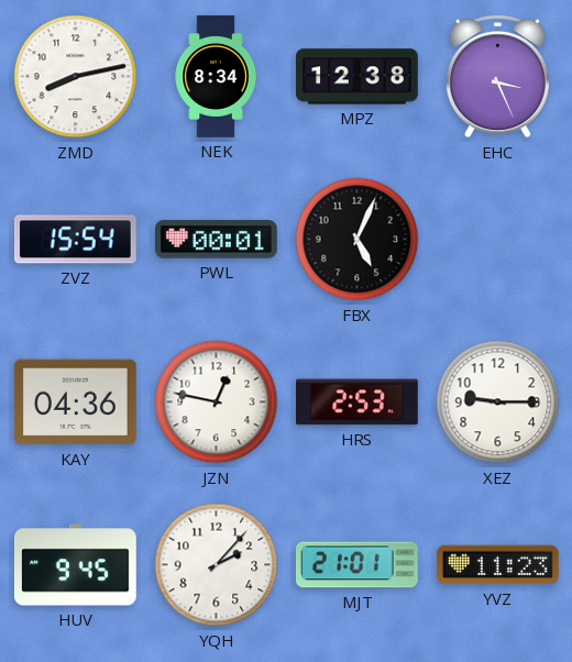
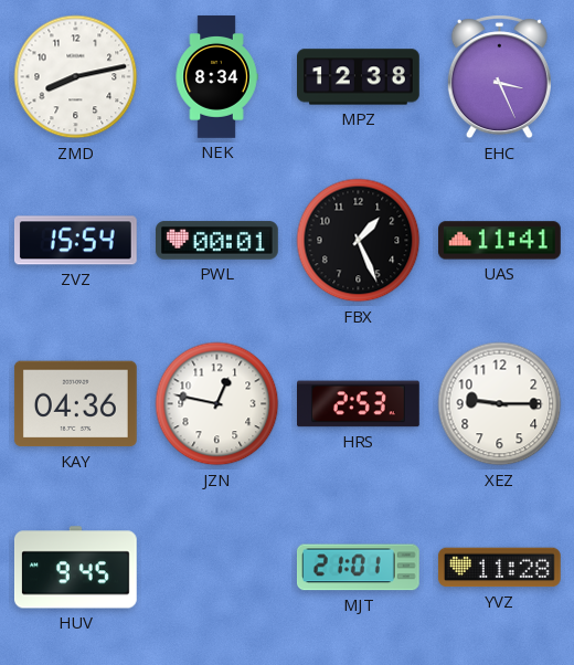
FBX: 5:04 -> 1:26 (359, 241)
UAS: none -> 11:41 (500, 241)
YQH: 2:07 -> none (217, 565)
YVZ: 11:23 -> 11:28 (499, 568)
